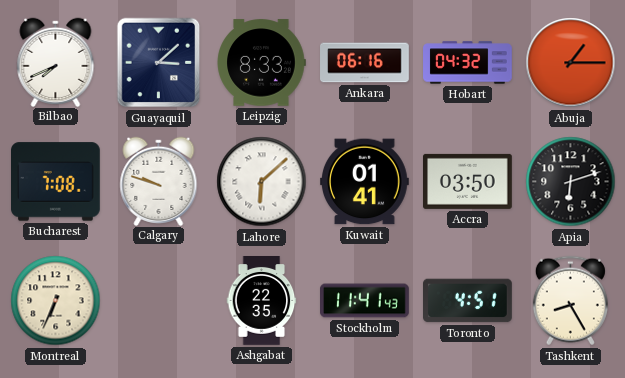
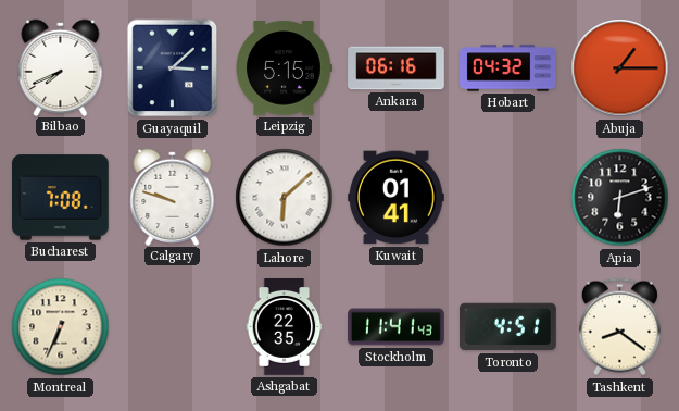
Leipzig: 8:33 -> 5:15 (284, 68)
Accra: 03:50 -> none (468, 181)
Tashkent: 8:25 -> 8:21 (619, 327)
